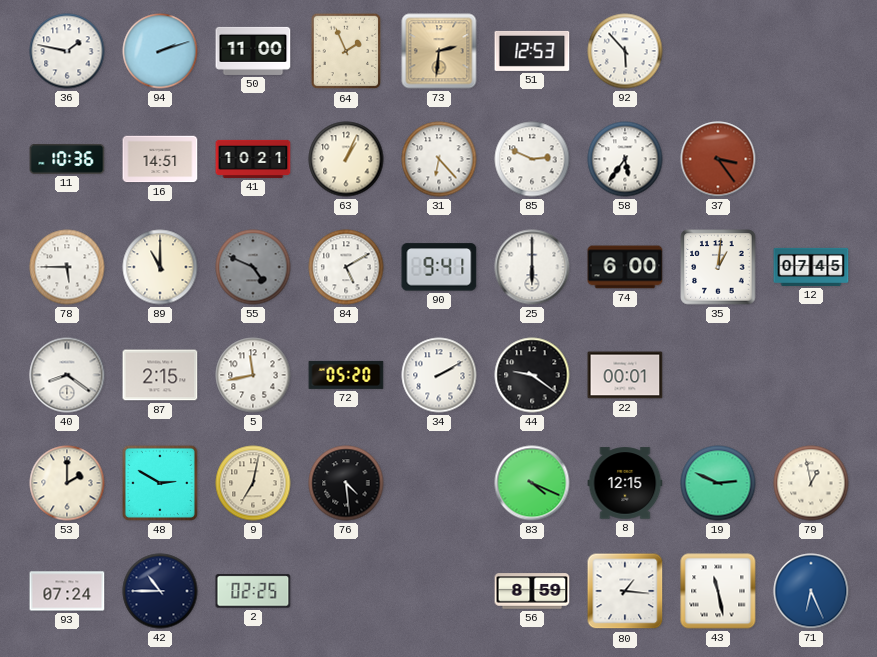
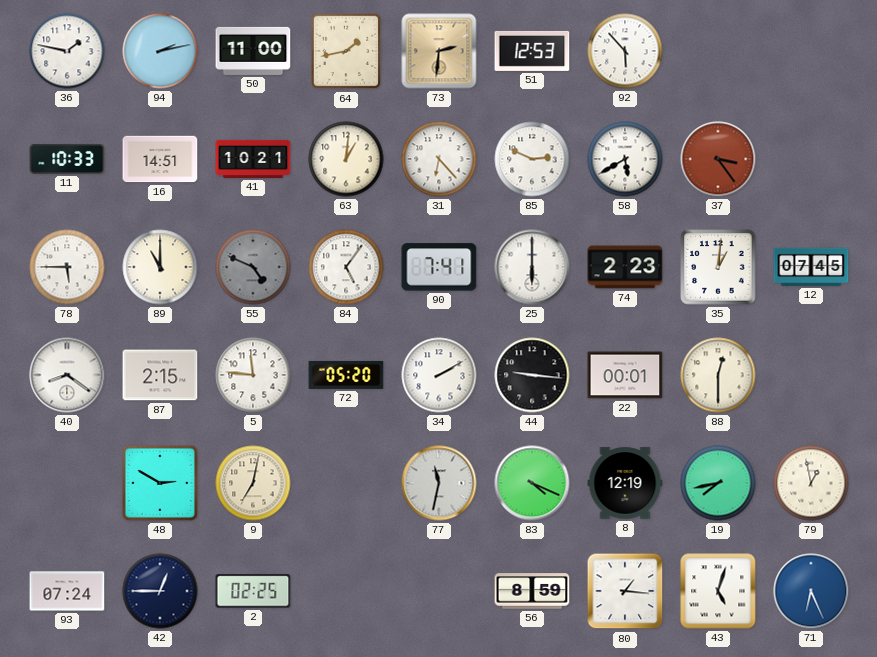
94: 2:12 -> 2:13 (160, 51)
64: 1:56 -> 1:43 (346, 51)
11: 10:36 -> 10:33 (67, 160)
63: 1:04 -> 1:01 (346, 159)
58: 5:36 -> 5:40 (625, 159)
84: 5:10 -> 5:06 (346, 267)
90: 9:41 -> 7:41 (439, 267)
74: 6:00 -> 2:23 (625, 267)
5: 11:43 -> 11:46 (253, 375)
44: 9:21 -> 9:16 (532, 375)
88: none -> 12:30 (718, 375)
53: 2:00 -> none (67, 483)
76: 4:29 -> none (346, 483)
77: none -> 11:32 (439, 483)
8: 12:15 -> 12:19 (625, 483)
19: 2:49 -> 7:43 (718, 483)
42: 10:45 -> 12:45 (160, 591)
43: 11:28 -> 5:03 (718, 591)
